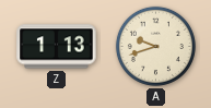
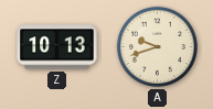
Z: 1:13 -> 10:13 (57, 47)
